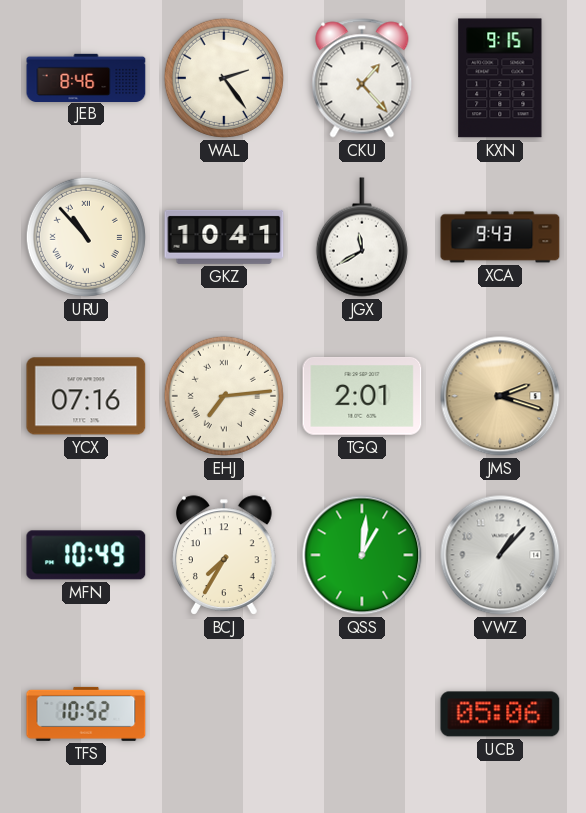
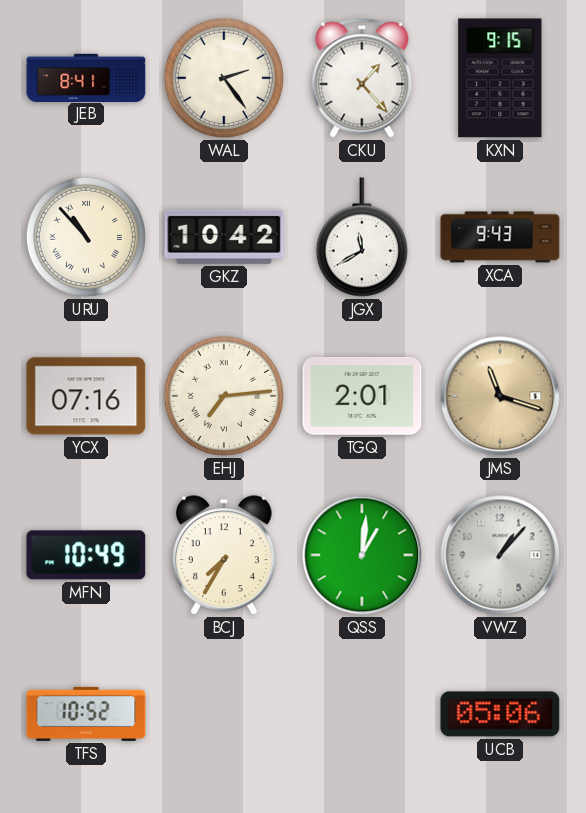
JEB: 8:46 -> 8:41 (86, 77)
GKZ: 10:41 -> 10:42 (224, 237)
JMS: 2:18 -> 11:18 (500, 396)
